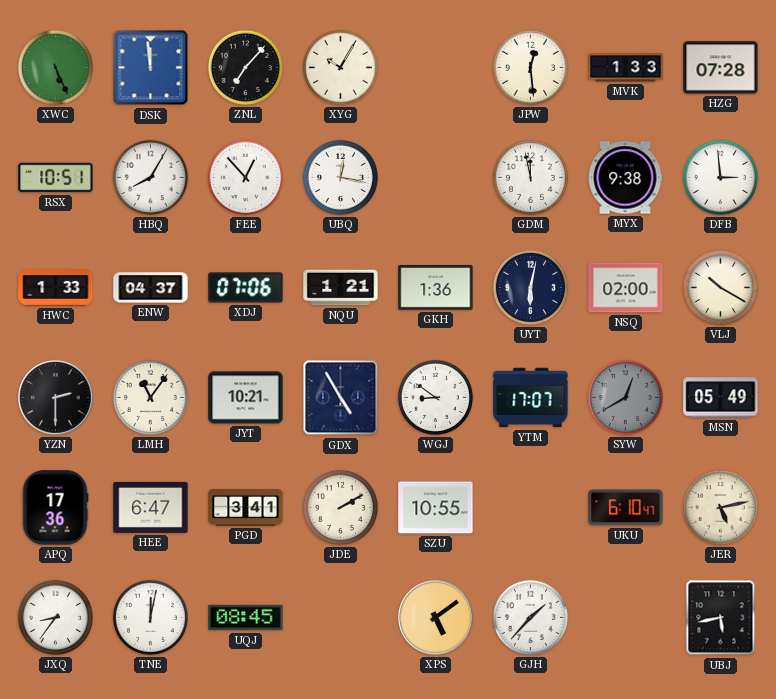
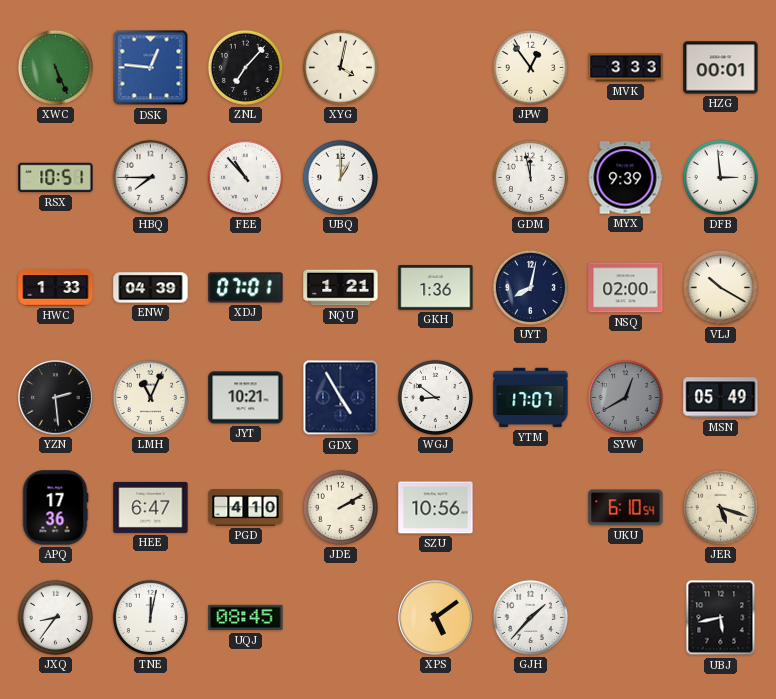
DSK: 11:59 -> 12:46 (151, 68)
XYG: 10:05 -> 4:02 (340, 67)
JPW: 12:29 -> 12:54 (530, 67)
MVK: 1:33 -> 3:33 (626, 68)
HZG: 07:28 -> 00:01 (721, 68)
HBQ: 8:05 -> 7:45 (150, 177)
FEE: 12:53 -> 10:53 (245, 177)
UBQ: 12:17 -> 1:00 (340, 177)
MYX: 9:38 -> 9:39 (625, 178)
ENW: 04:37 -> 04:39 (151, 288)
XDJ: 07:06 -> 07:01 (246, 288)
UYT: 6:02 -> 8:02 (530, 287)
YZN: 2:30 -> 2:29 (56, 398)
LMH: 11:06 -> 11:04 (150, 397)
PGD: 3:41 -> 4:10 (246, 508)
SZU: 10:55 -> 10:56 (436, 508)
UKU: 6:10:47 -> 6:10:54 (626, 508)
JER: 5:13 -> 5:18 (720, 507)
